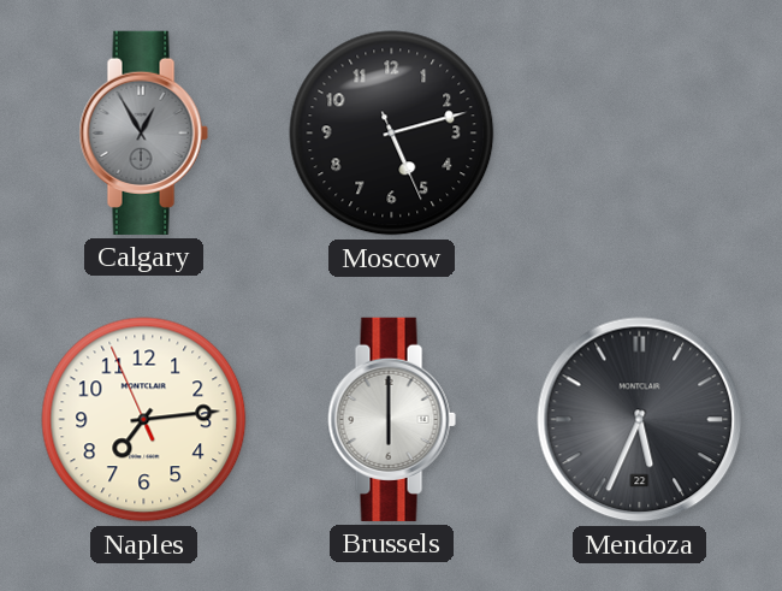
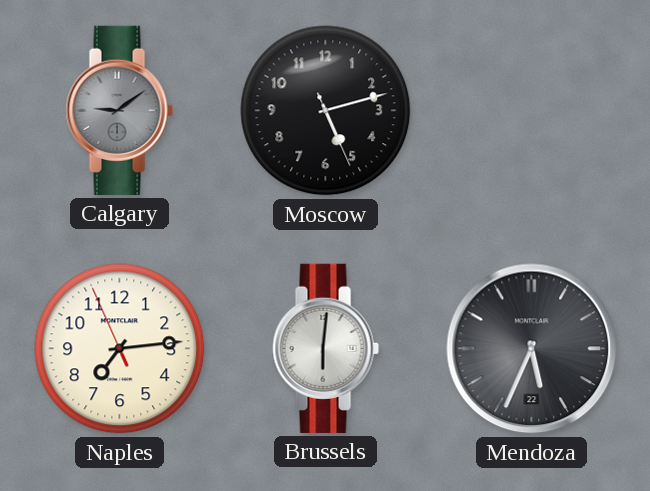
Calgary: 12:55 -> 9:09 (119, 110)
Brussels: 6:00 -> 6:01 (325, 348)
